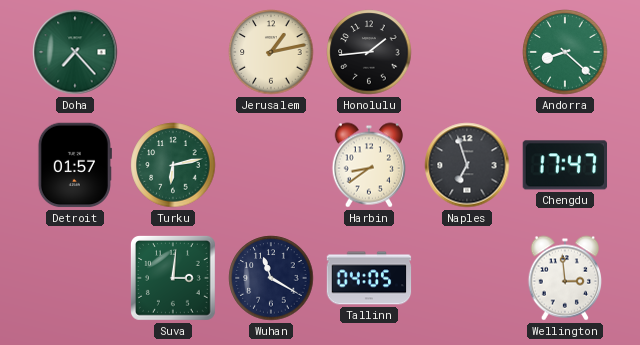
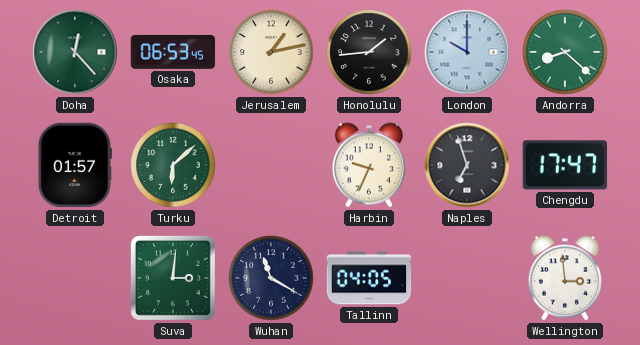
Doha: 7:23 -> 12:23 (75, 52)
Osaka: none -> 06:53 (173, 52)
London: none -> 10:00 (467, 52)
Turku: 6:13 -> 6:08 (173, 165)
Harbin: 8:39 -> 9:34 (369, 165)
